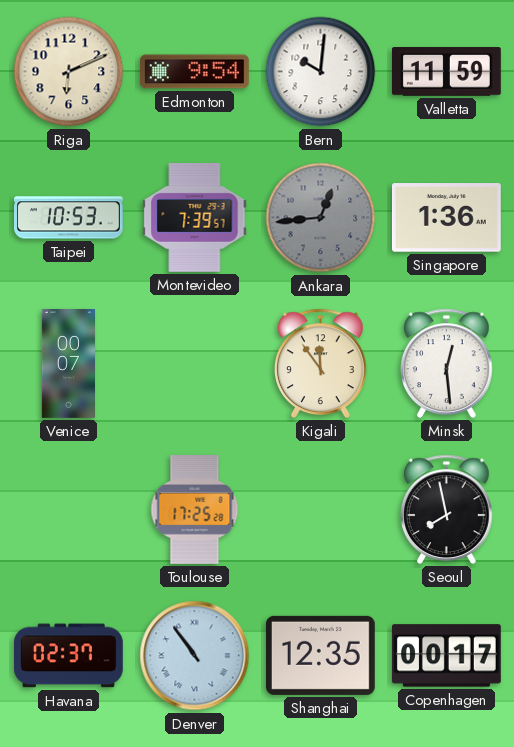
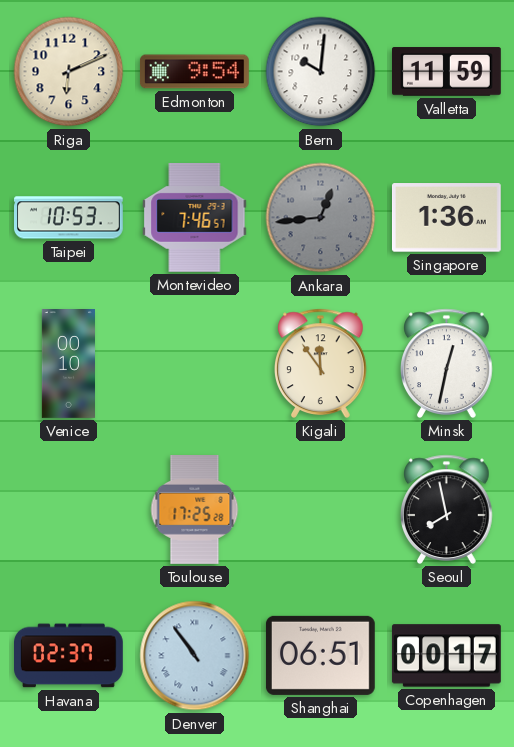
Montevideo: 7:39 -> 7:46 (195, 217)
Venice: 00:07 -> 00:10 (68, 364)
Minsk: 12:29 -> 12:32 (447, 363)
Shanghai: 12:35 -> 06:51 (320, 655)
